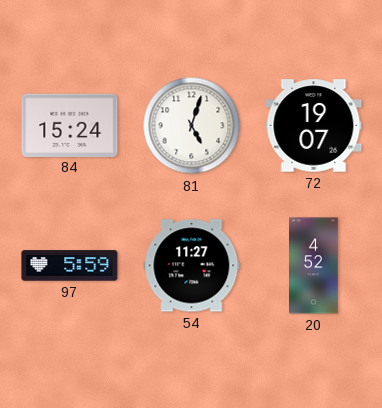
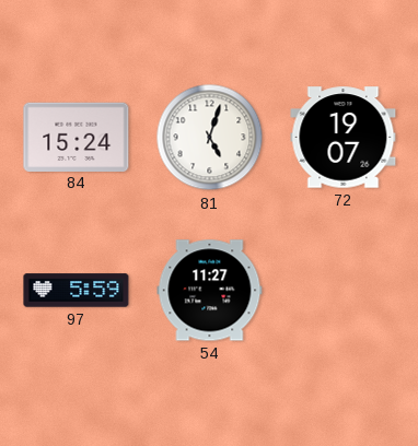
20: 4:52 -> none (314, 266)
